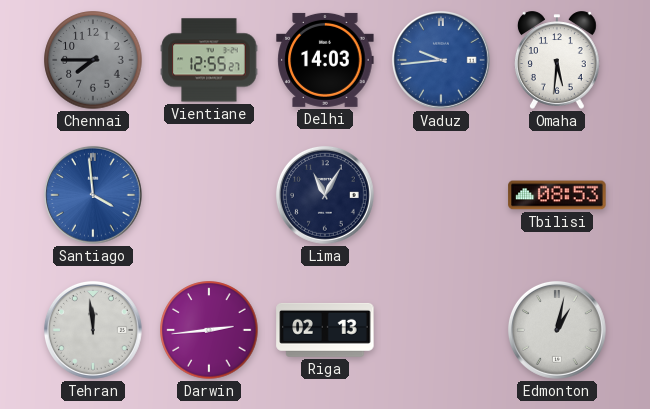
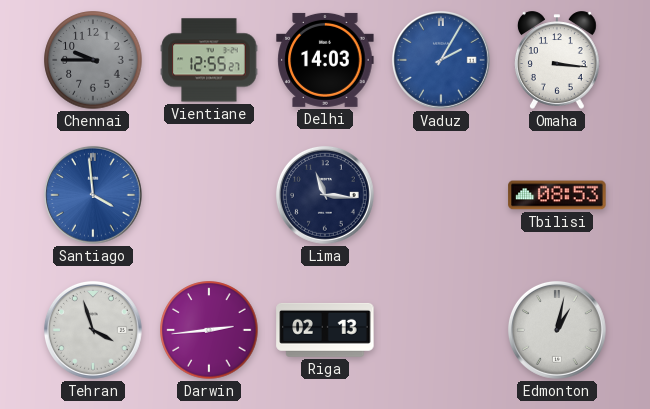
Chennai: 7:45 -> 9:45 (93, 60)
Vaduz: 9:44 -> 2:05 (441, 60)
Omaha: 5:31 -> 3:16 (557, 60)
Lima: 11:05 -> 11:16 (325, 195)
Tehran: 11:59 -> 3:57 (93, 330)
